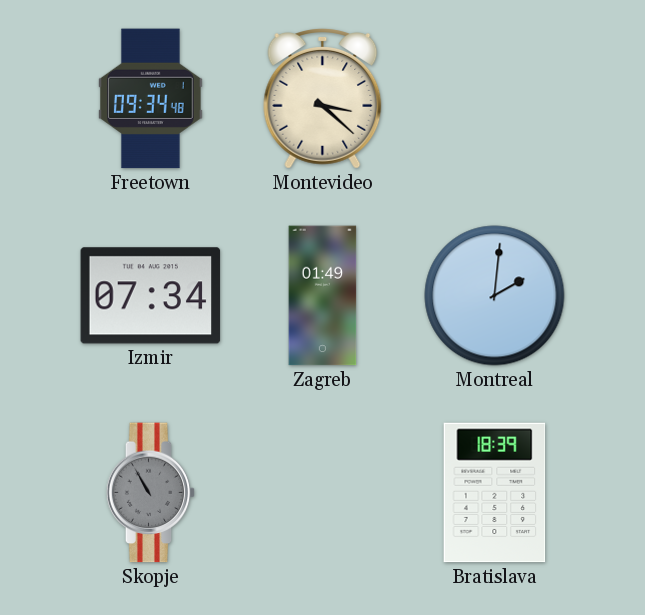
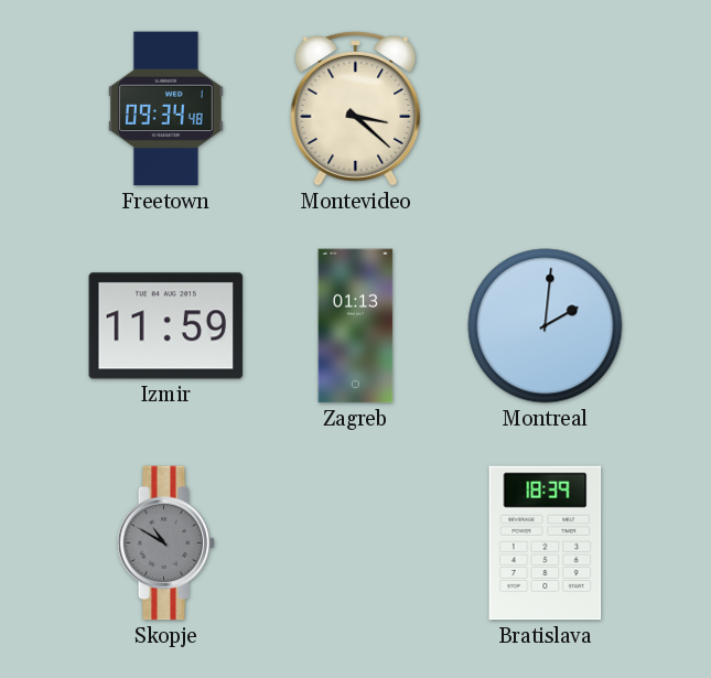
Izmir: 07:34 -> 11:59 (166, 326)
Zagreb: 01:49 -> 01:13 (356, 326)
Skopje: 10:55 -> 10:50 (166, 544)
